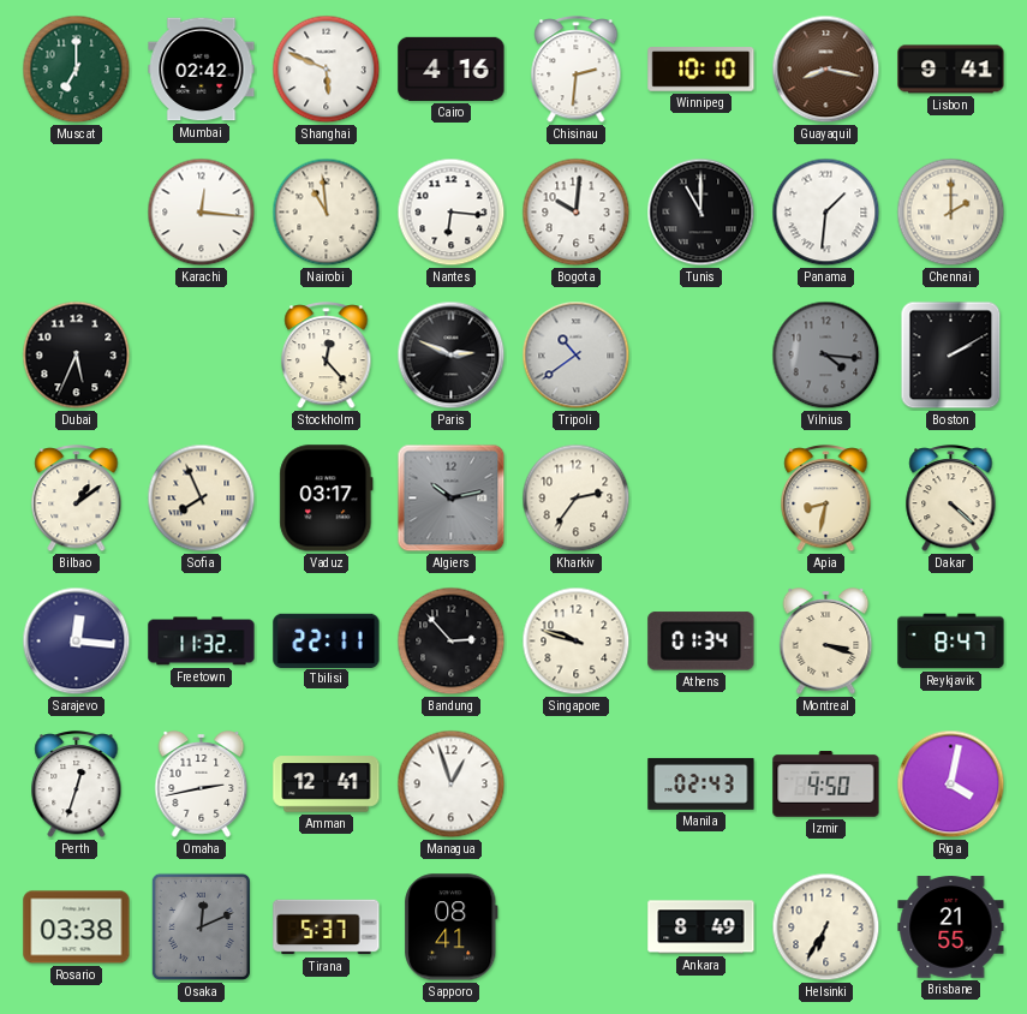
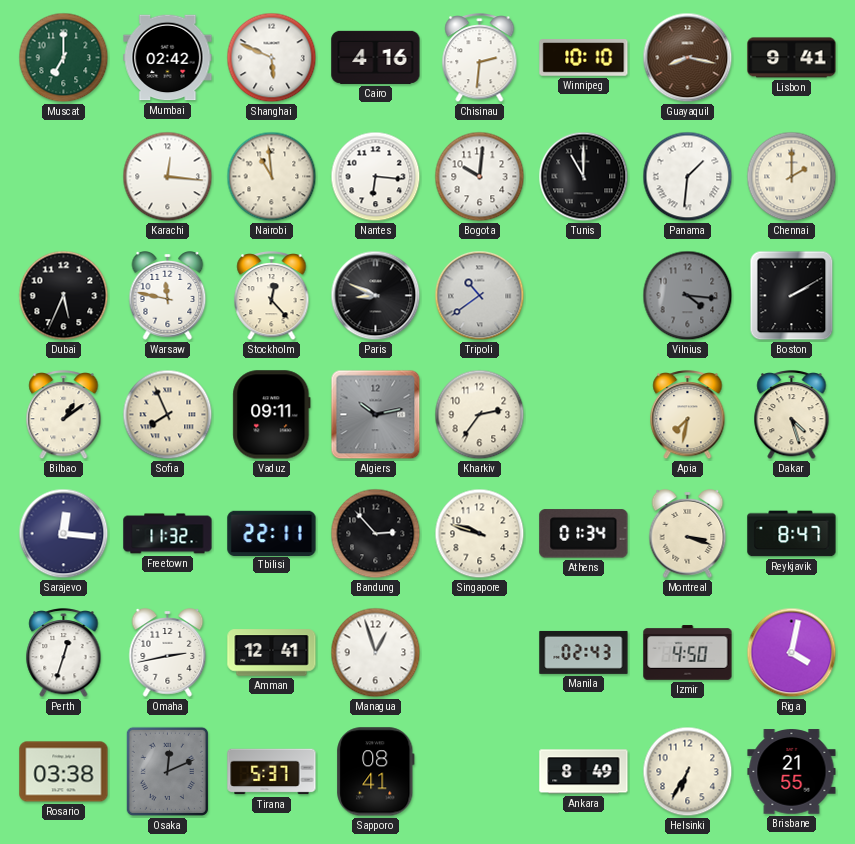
Warsaw: none -> 11:47 (168, 296)
Paris: 2:49 -> 8:49 (376, 296)
Vaduz: 03:17 -> 09:11 (272, 415)
Apia: 8:32 -> 7:32 (688, 416)
Dakar: 4:22 -> 4:27 (792, 416)
